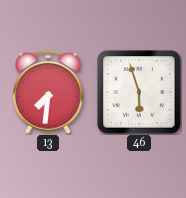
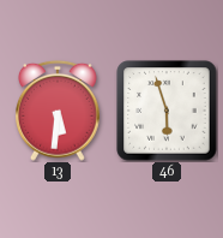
13: 7:31 -> 5:31 (59, 111)
